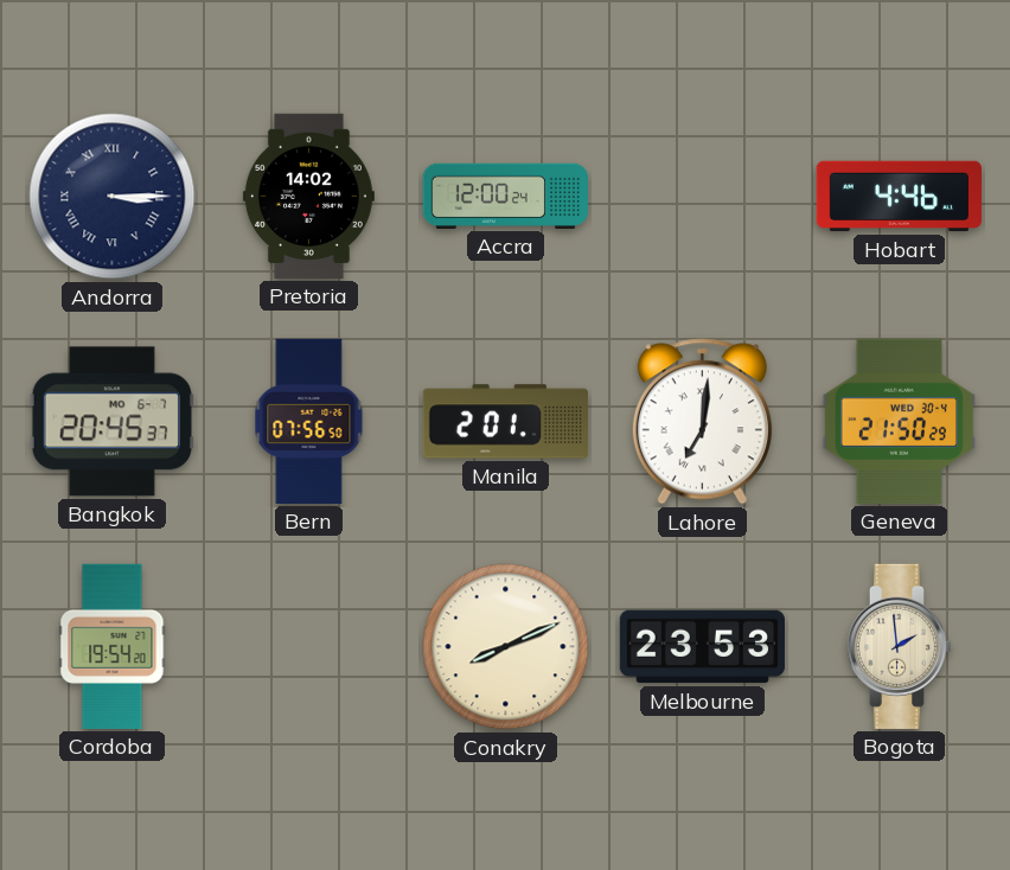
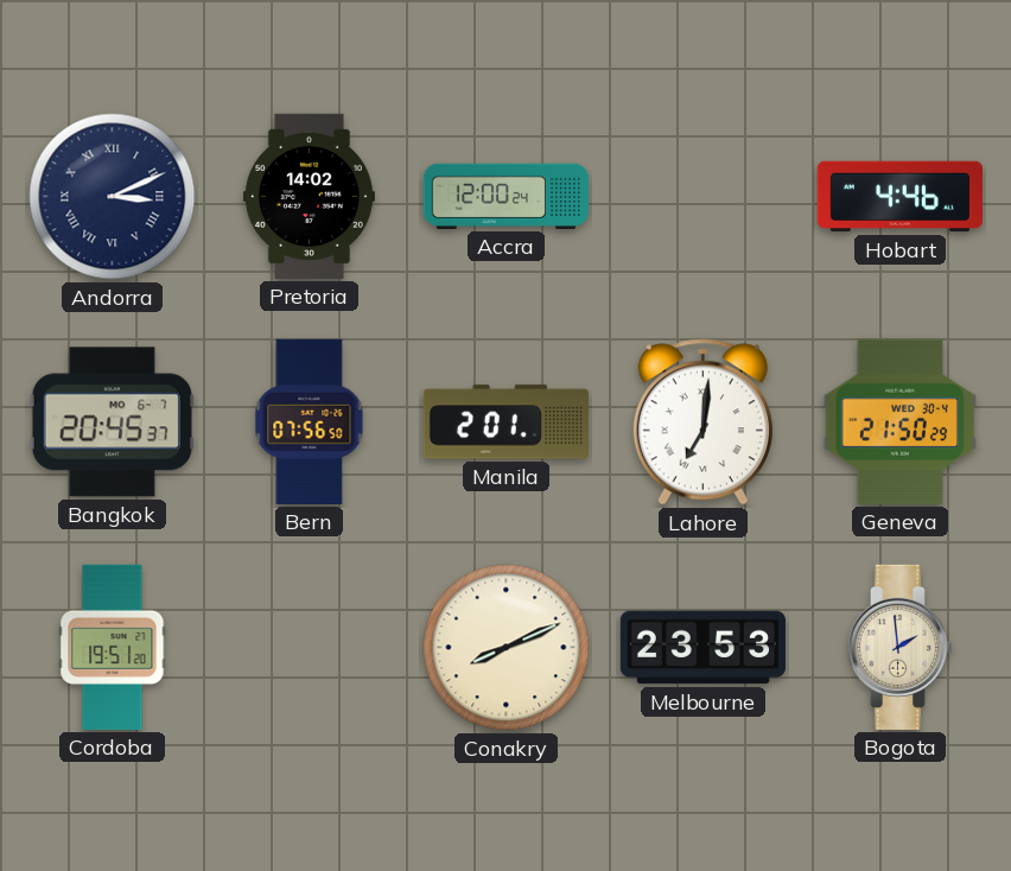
Andorra: 3:15 -> 3:11 (113, 197)
Cordoba: 19:54 -> 19:51 (113, 647)
